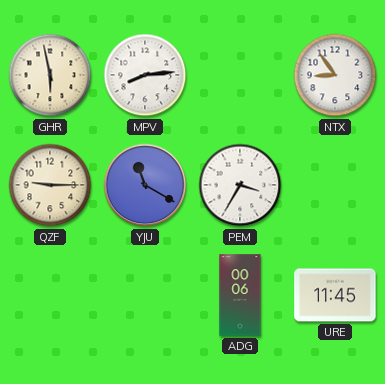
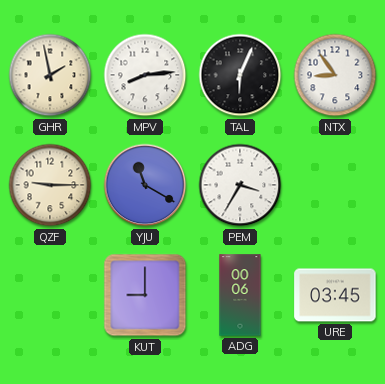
GHR: 5:58 -> 1:58 (50, 75)
TAL: none -> 6:04 (240, 75)
KUT: none -> 9:00 (145, 295)
URE: 11:45 -> 03:45 (335, 295)
